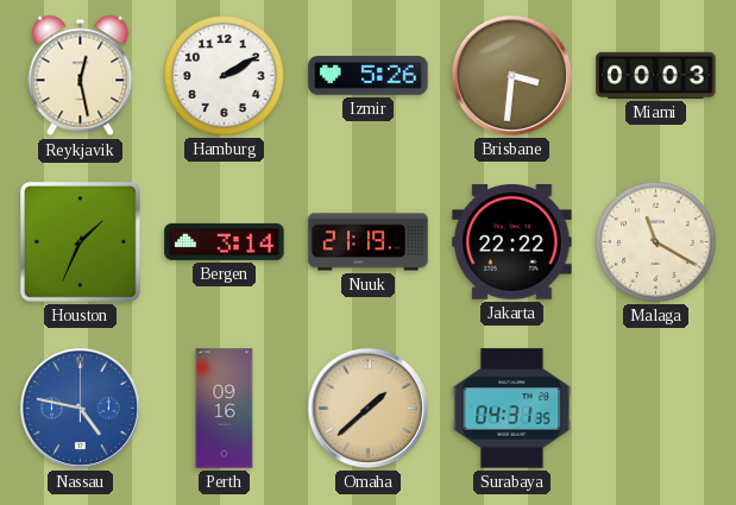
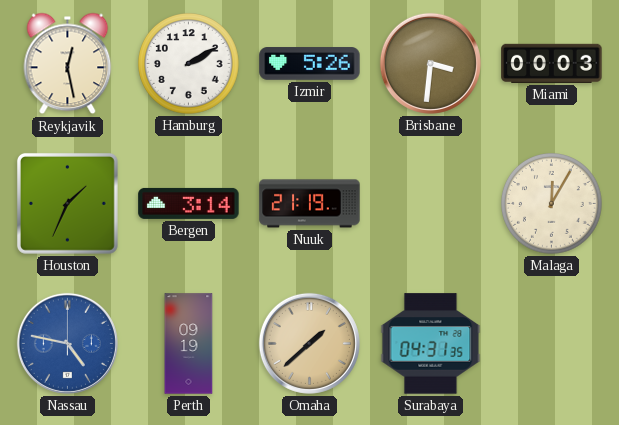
Jakarta: 22:22 -> none (512, 242)
Malaga: 11:20 -> 12:05 (552, 204)
Perth: 09:16 -> 09:19 (189, 344)
